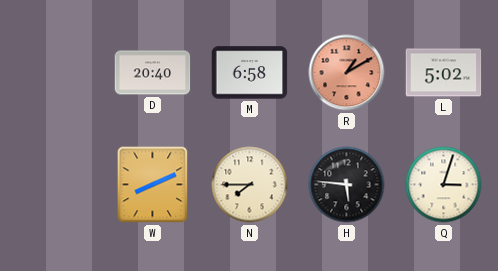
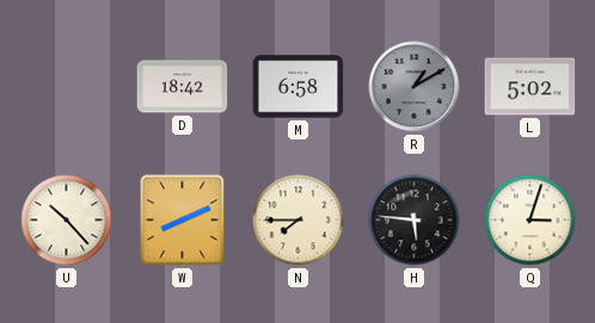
D: 20:40 -> 18:42 (183, 87)
R dial: salmon -> grey (415, 87)
U: none -> 10:23 (67, 220)
